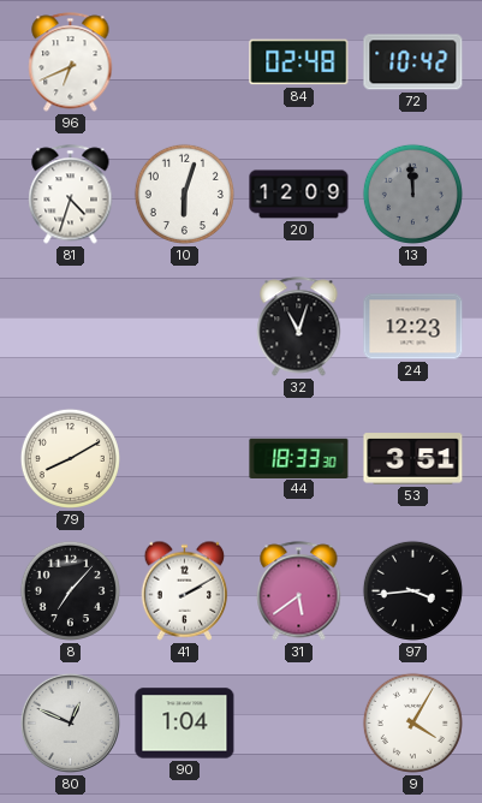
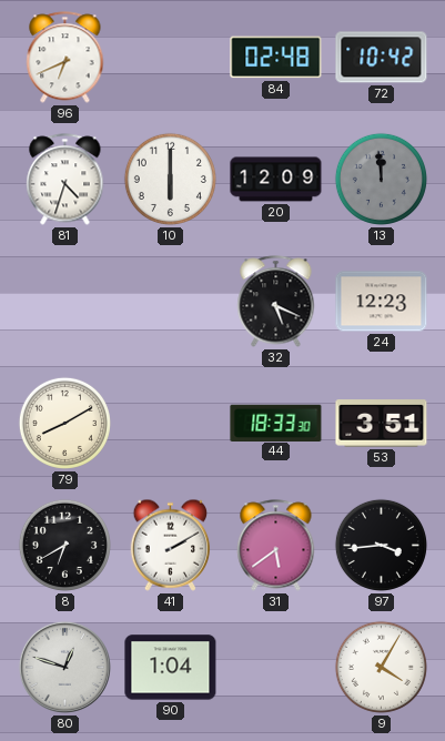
10: 6:03 -> 6:00 (170, 179)
32: 11:03 -> 5:19 (276, 302)
8: 7:07 -> 6:40 (64, 545)
80: 12:49 -> 12:48 (64, 667)
